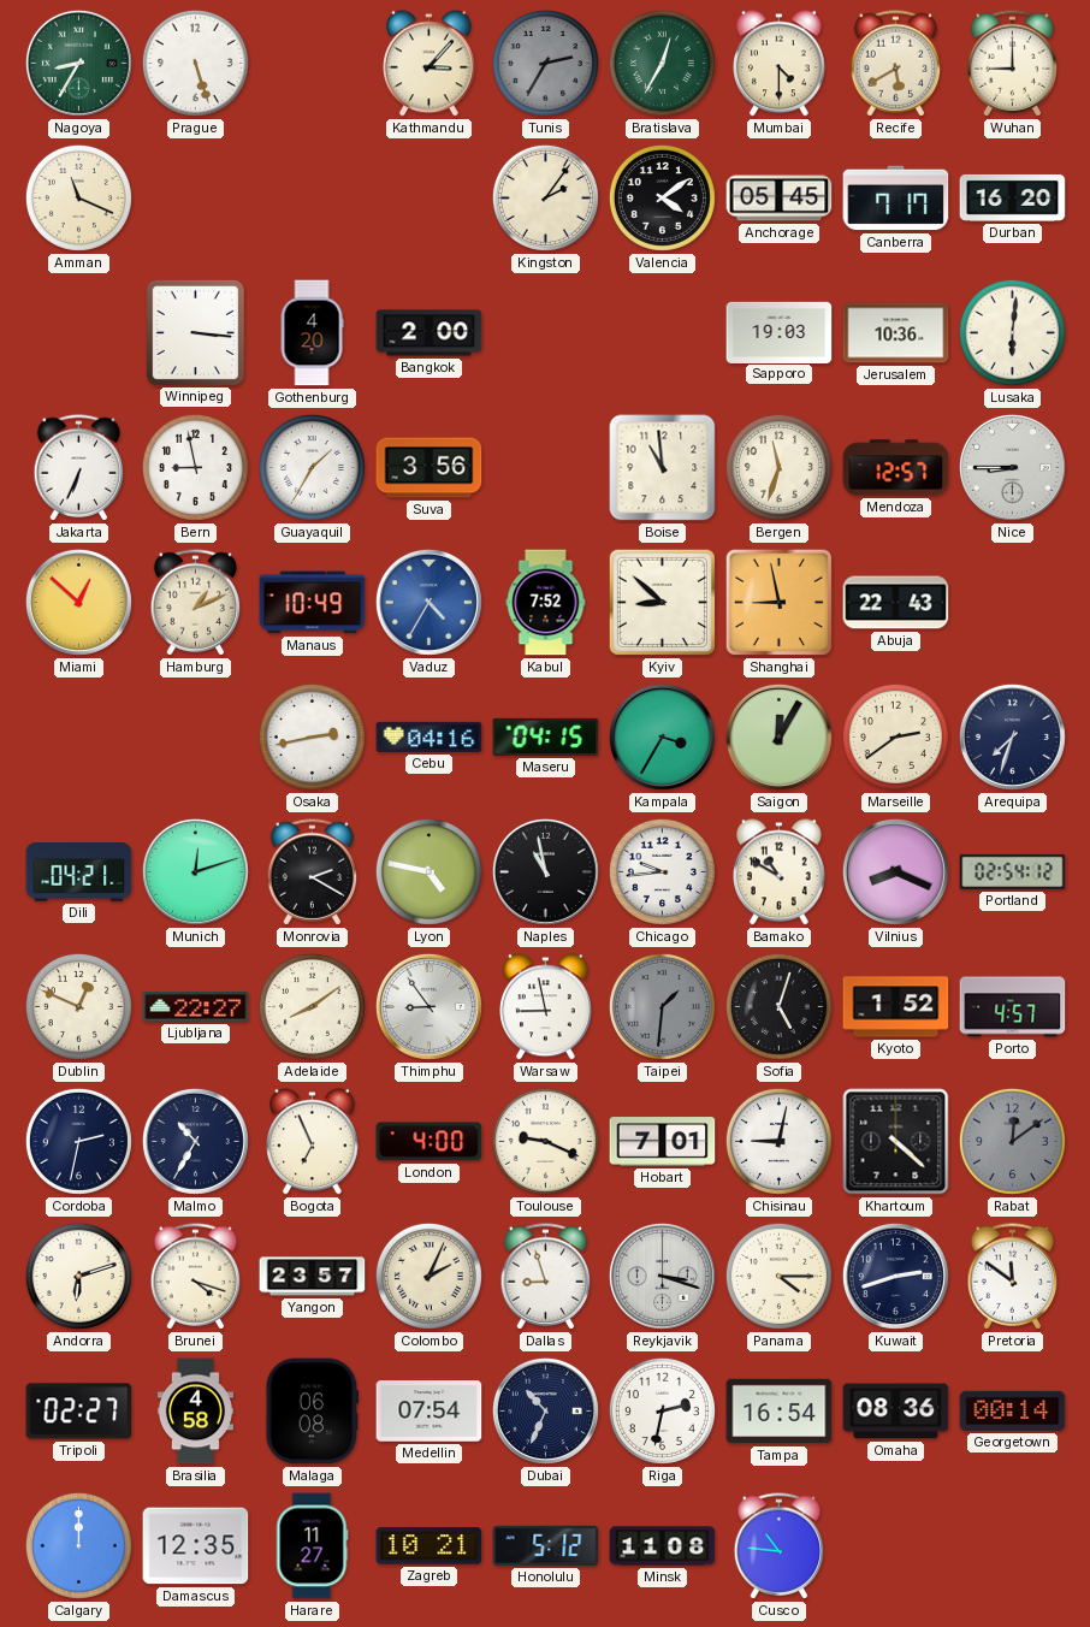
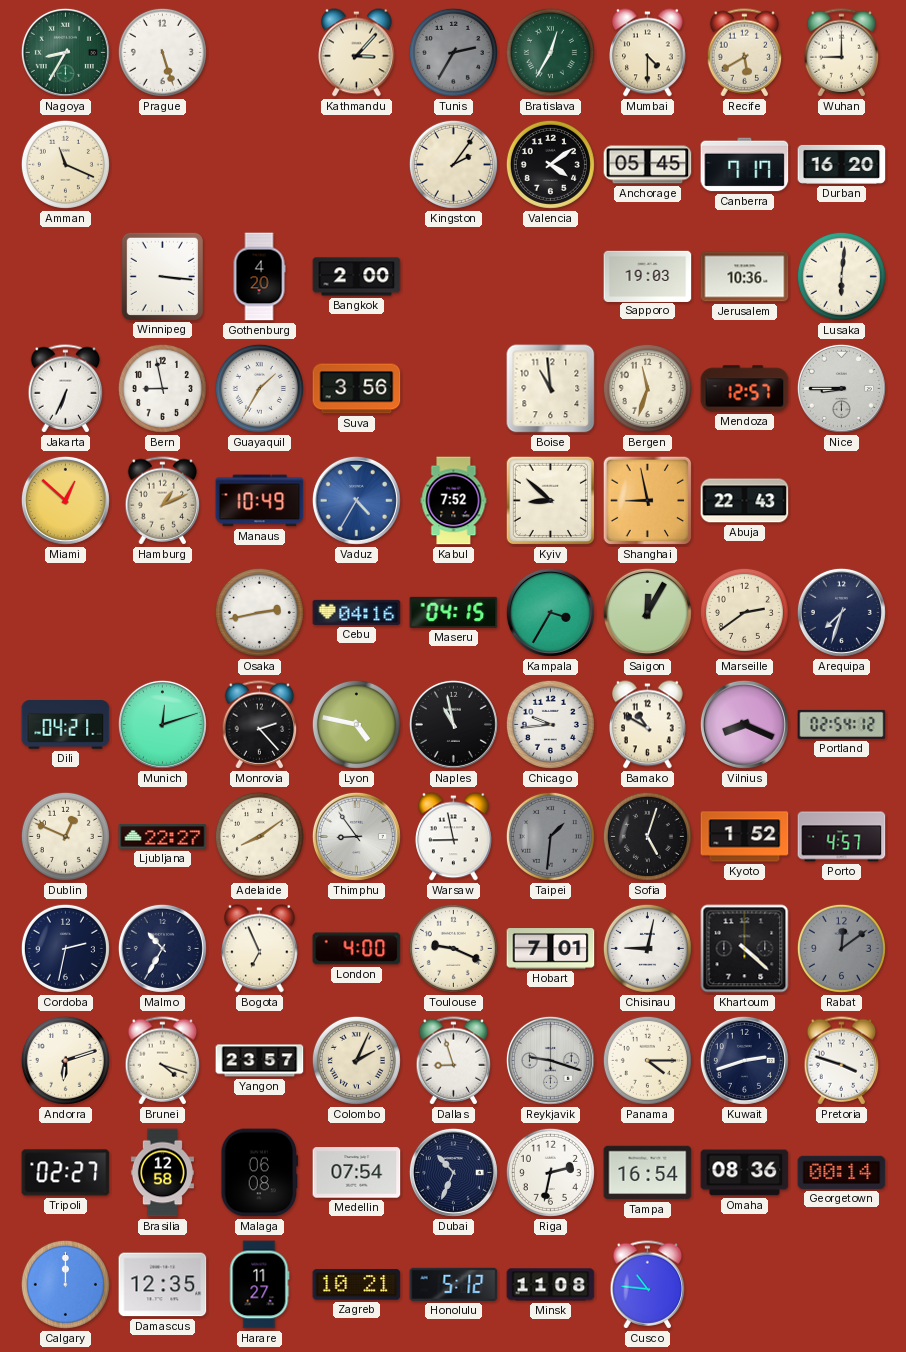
Monrovia: 2:20 -> 2:23 (260, 725)
Reykjavik: 3:18 -> 9:18 (550, 1060)
Pretoria: 11:51 -> 3:48 (842, 1061)
Brasilia: 4:58 -> 12:58 (162, 1173)
